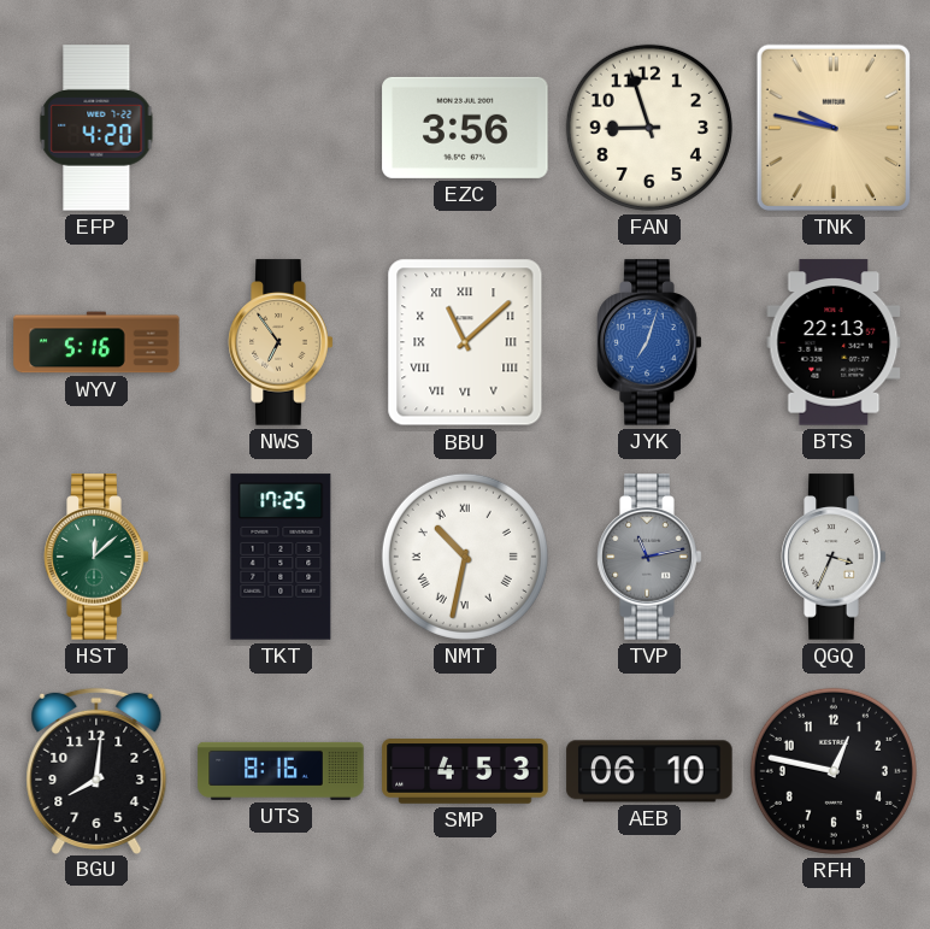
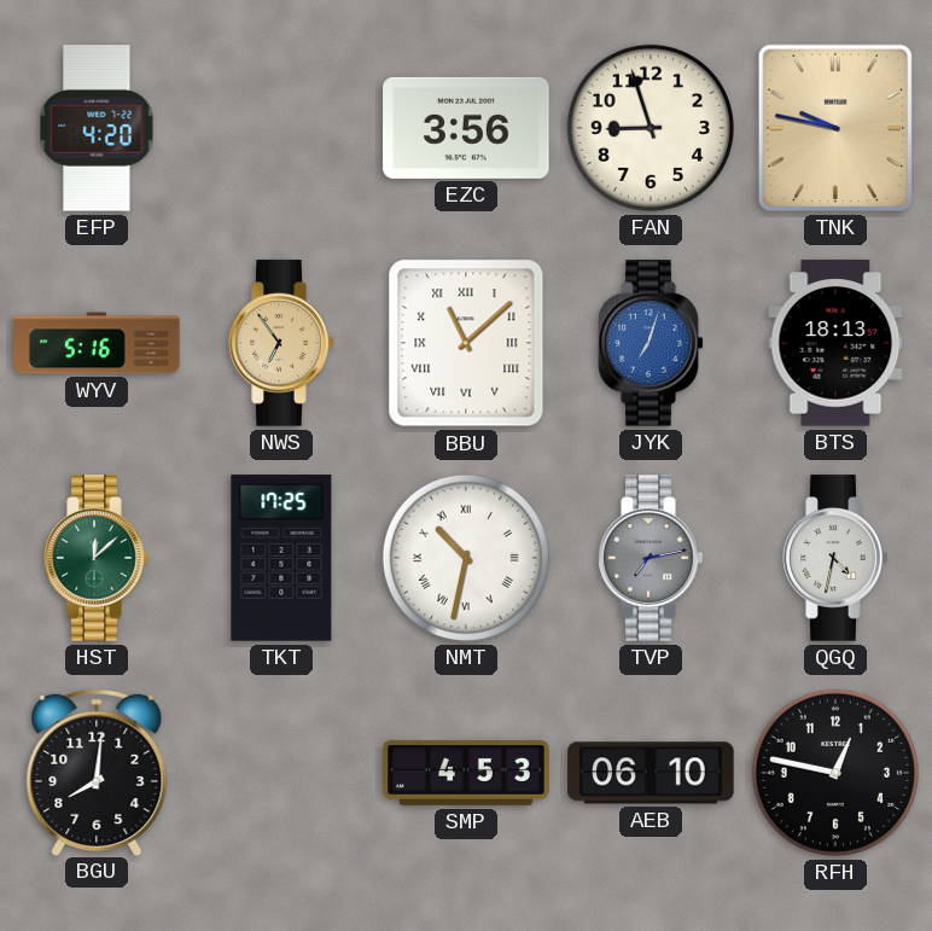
BTS: 22:13 -> 18:13 (835, 343)
TVP: 11:13 -> 7:13 (651, 558)
QGQ: 3:34 -> 4:32 (835, 558)
UTS: 8:16 -> none (281, 771)
